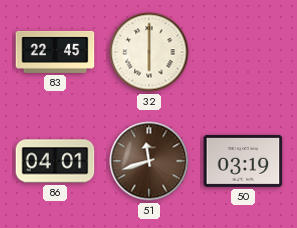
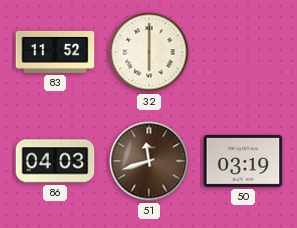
83: 22:45 -> 11:52 (55, 52)
86: 04:01 -> 04:03 (55, 161)
